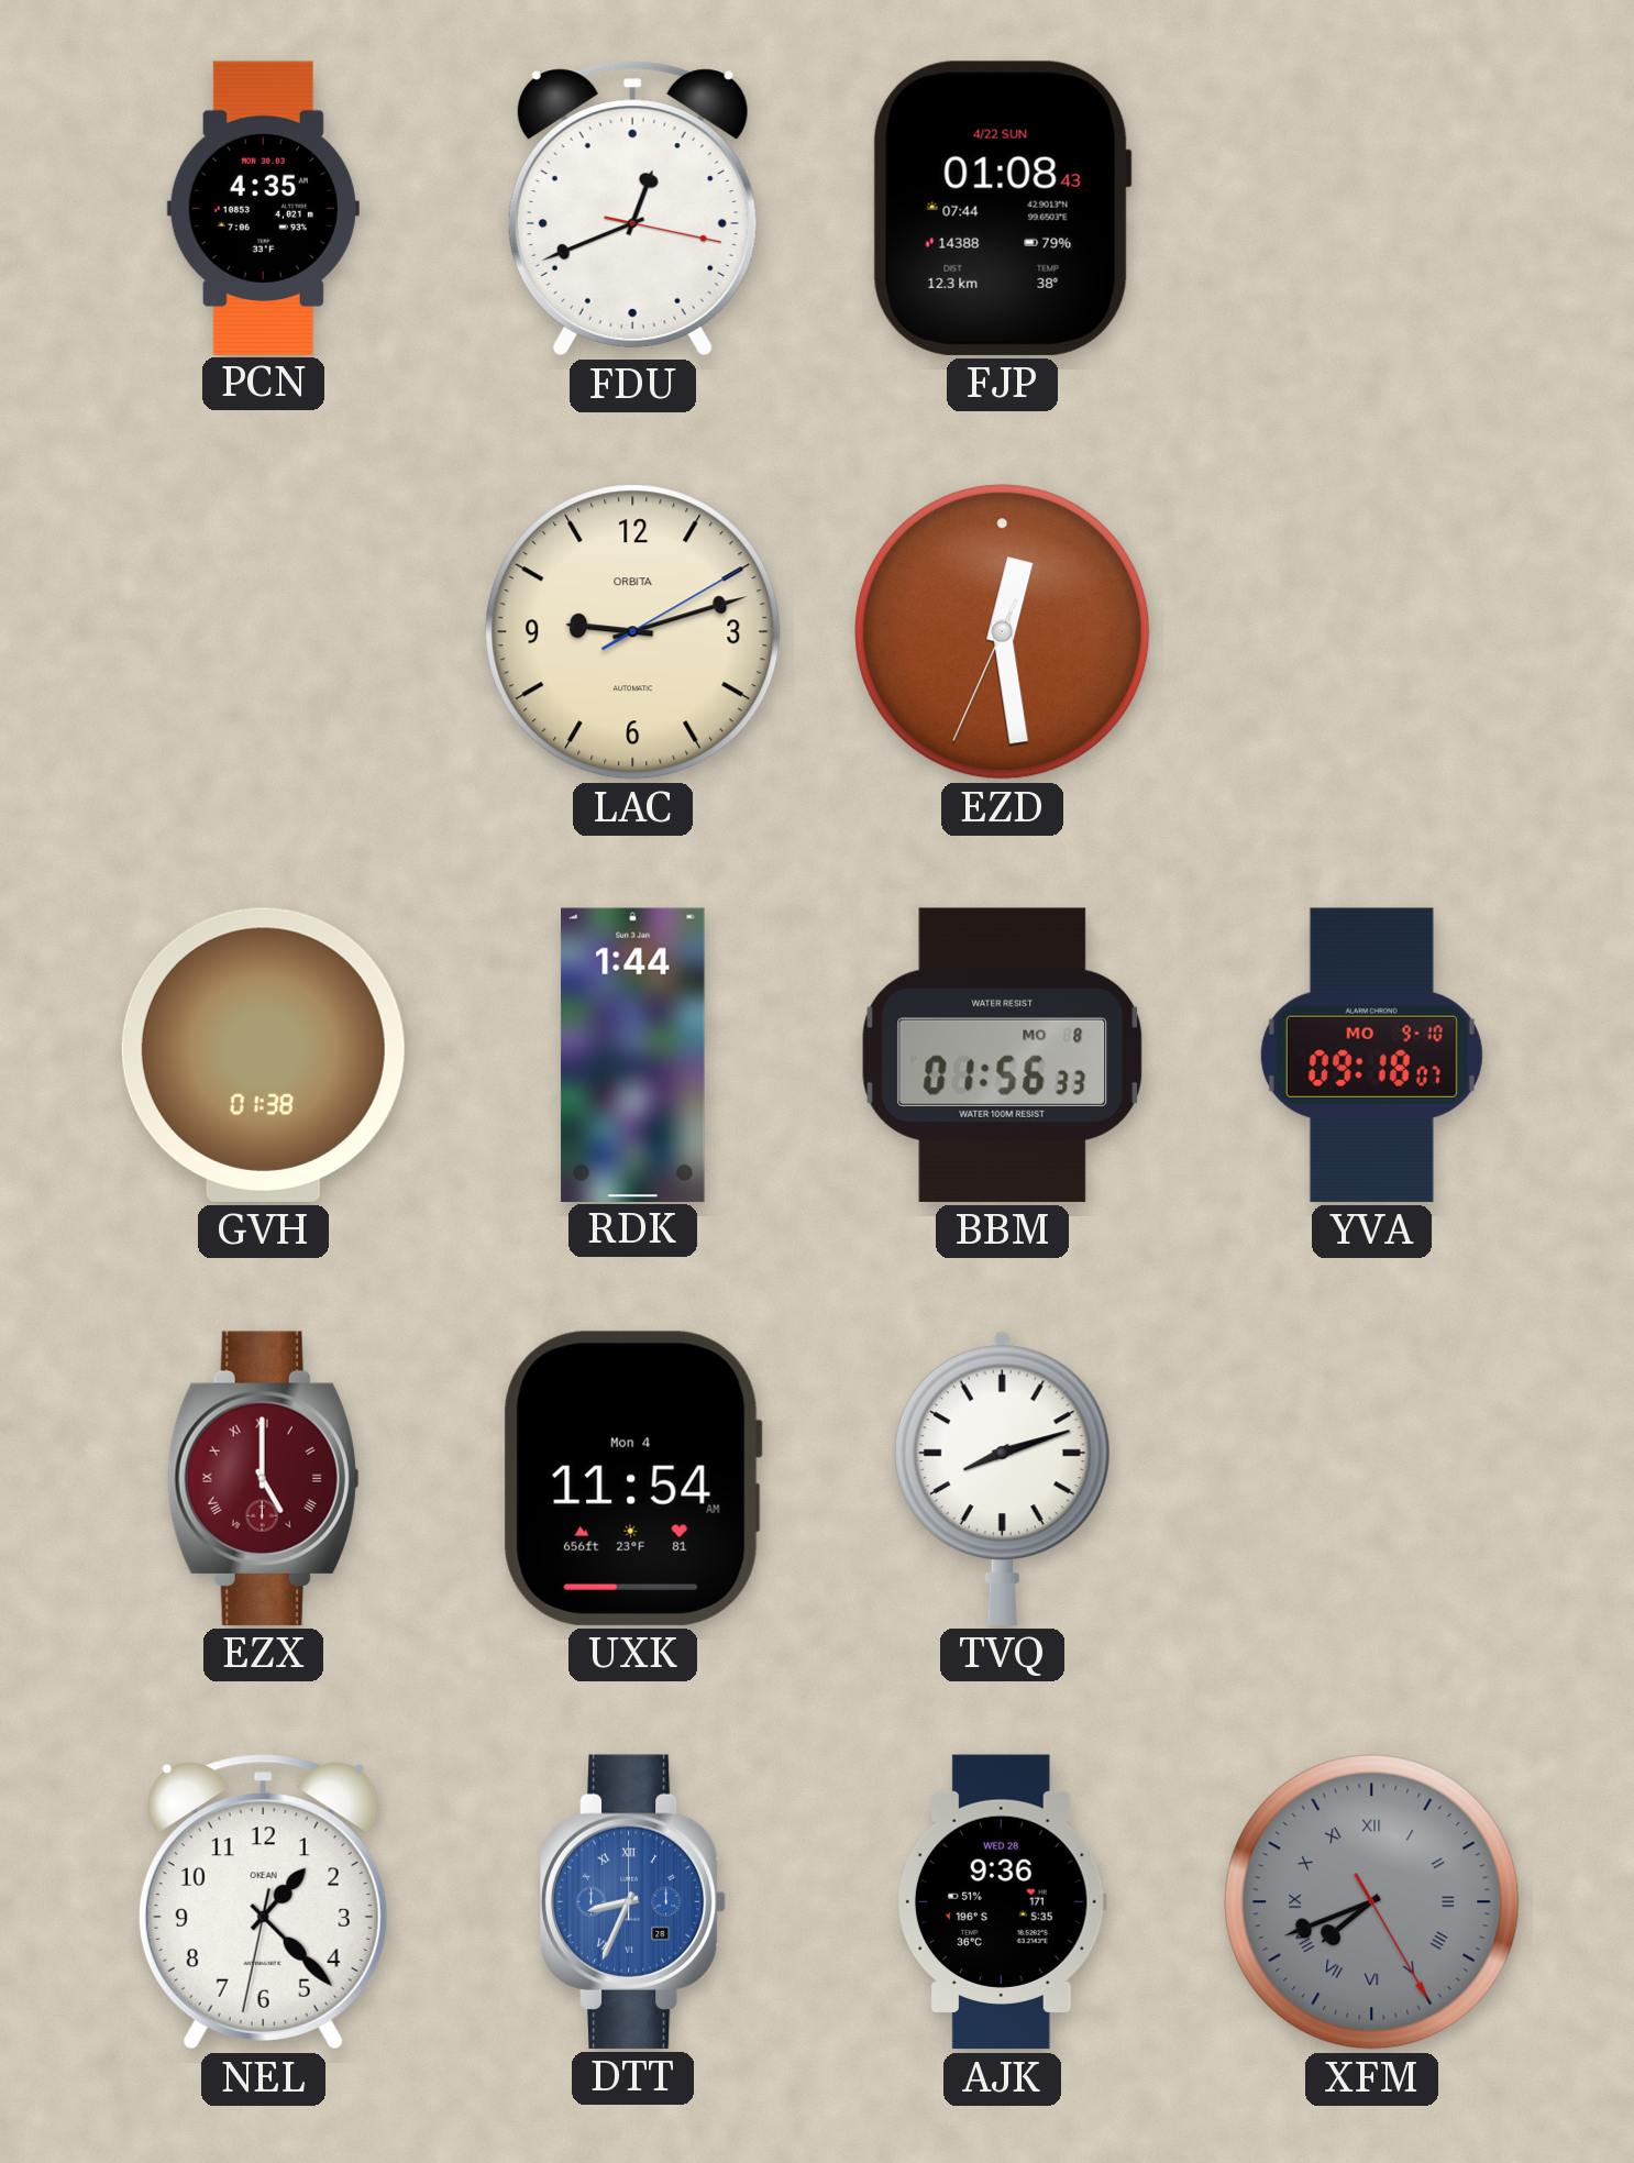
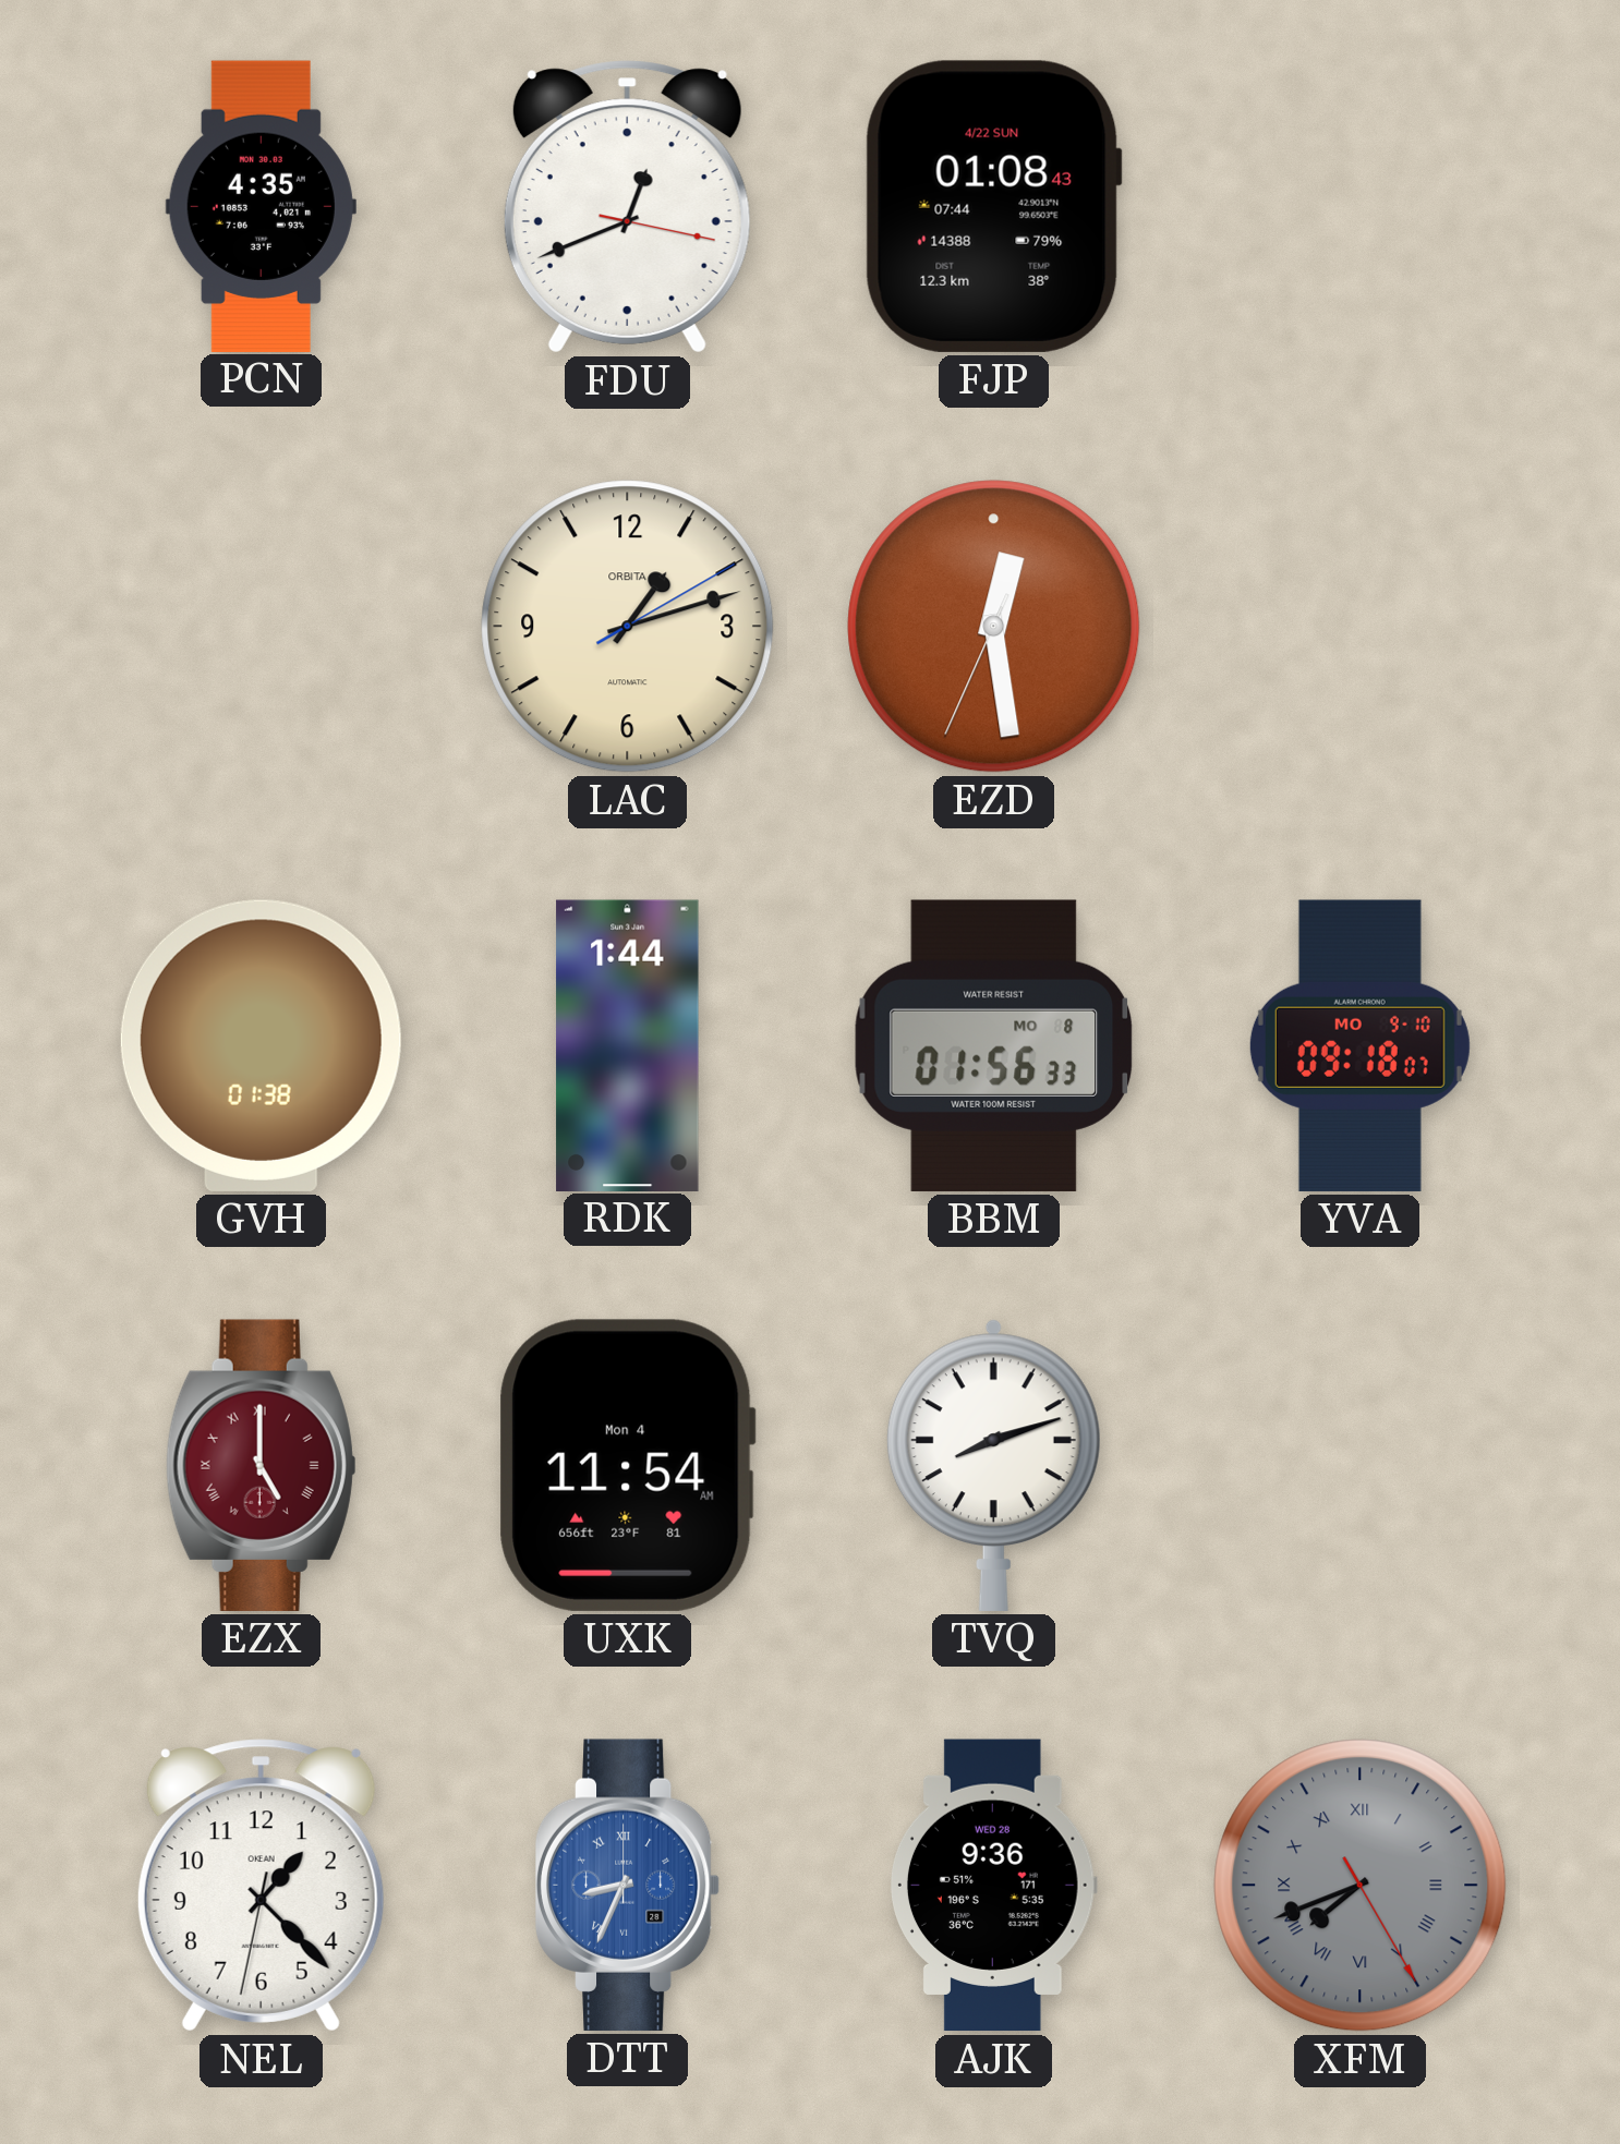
LAC: 9:12 -> 1:12 (628, 627)
